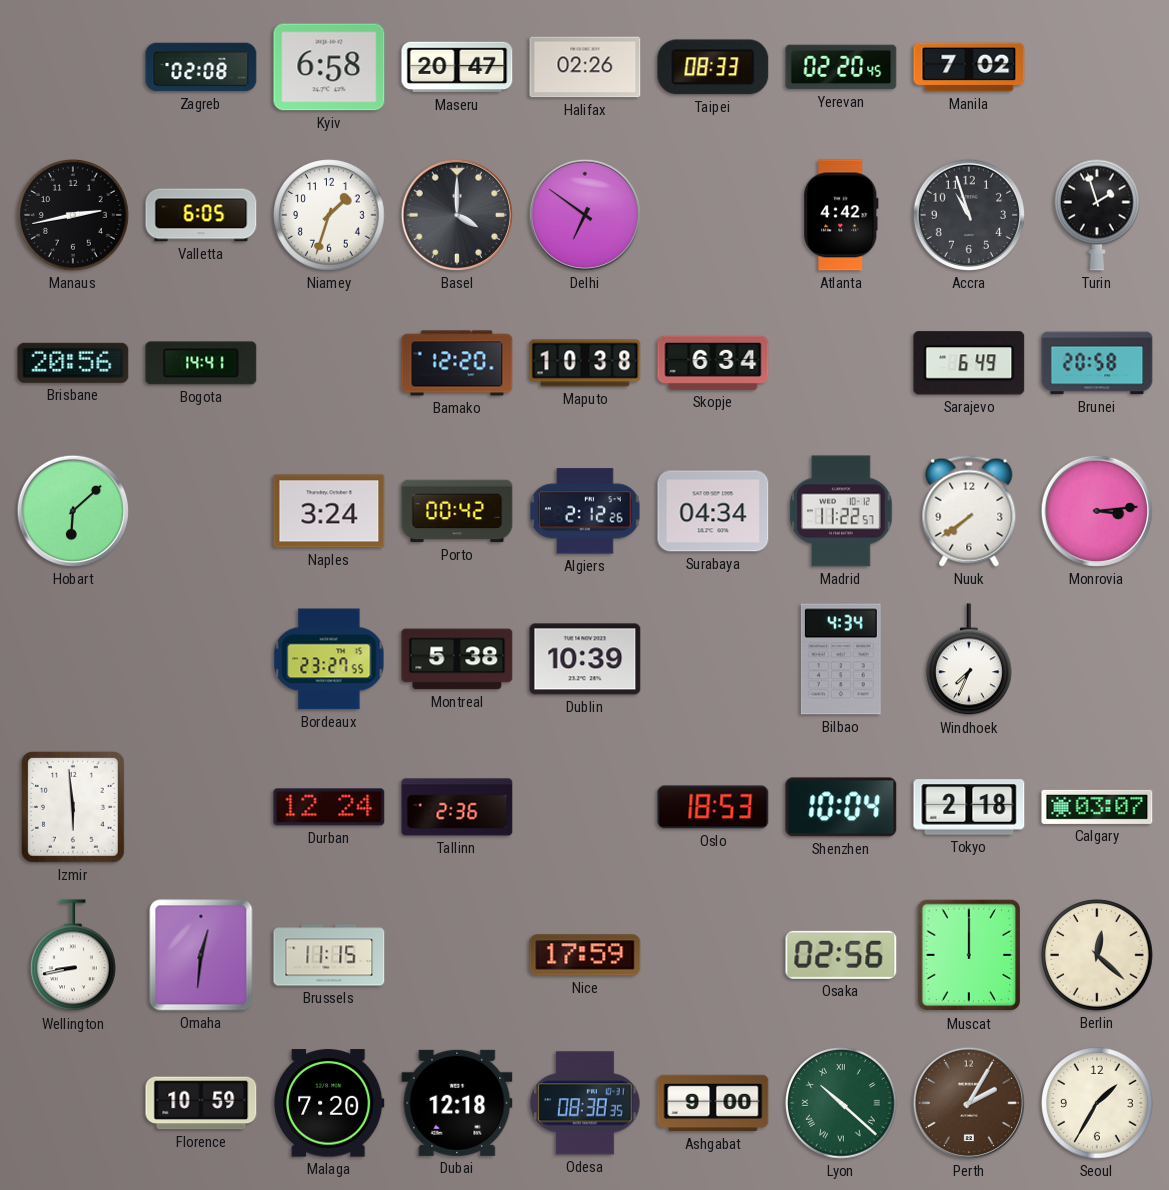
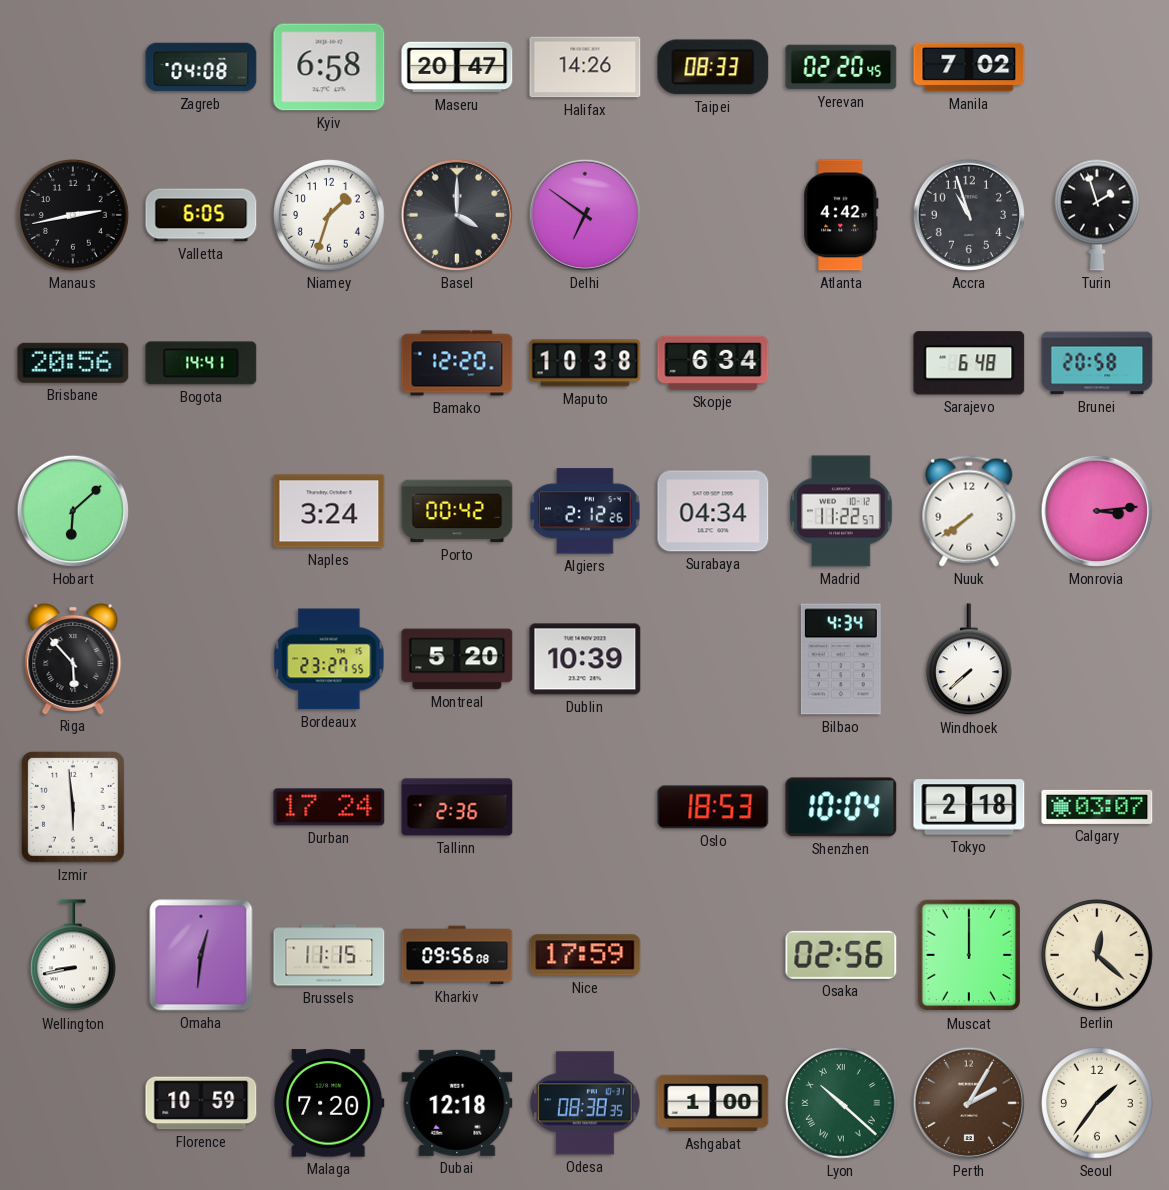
Zagreb: 02:08 -> 04:08 (201, 67)
Halifax: 02:26 -> 14:26 (585, 67)
Sarajevo: 6:49 -> 6:48 (969, 363)
Riga: none -> 5:53 (73, 658)
Montreal: 5:38 -> 5:20 (457, 659)
Windhoek: 7:34 -> 7:38 (970, 660)
Durban: 12:24 -> 17:24 (329, 807)
Kharkiv: none -> 09:56 (457, 955)
Ashgabat: 9:00 -> 1:00 (713, 1103)
Seoul: 1:35 -> 1:36 (1097, 1103)
